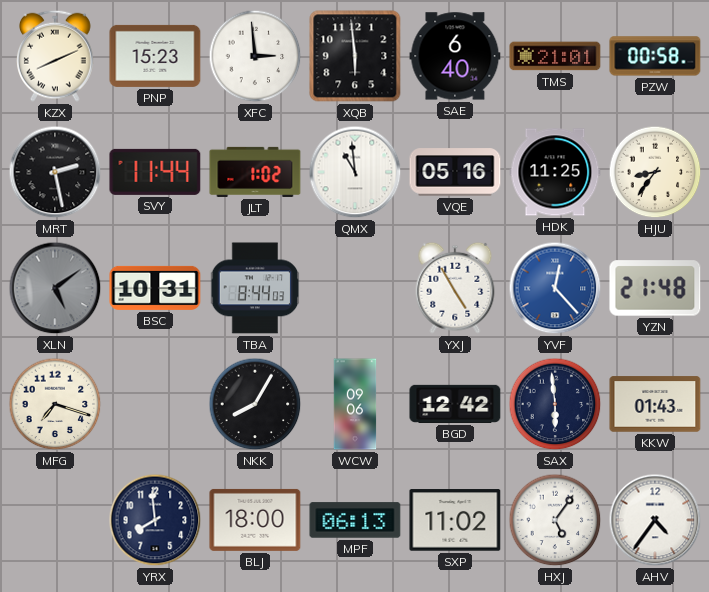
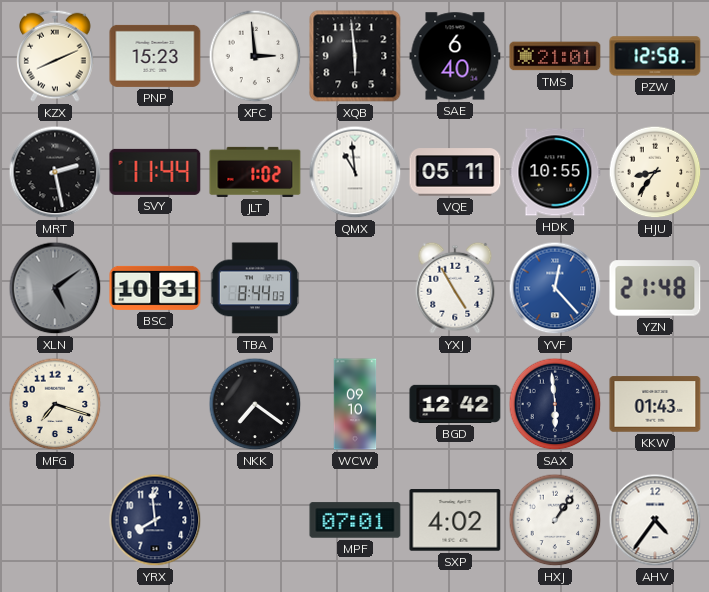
PZW: 00:58 -> 12:58 (655, 56)
VQE: 05:16 -> 05:11 (455, 172)
HDK: 11:25 -> 10:55 (555, 172)
NKK: 8:05 -> 7:21 (255, 404)
WCW: 09:06 -> 09:10 (355, 404)
BLJ: 18:00 -> none (255, 520)
MPF: 06:13 -> 07:01 (355, 520)
SXP: 11:02 -> 4:02 (455, 520)
HXJ: 5:06 -> 1:06 (555, 520)
